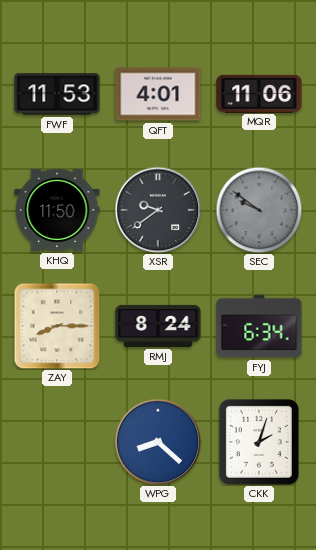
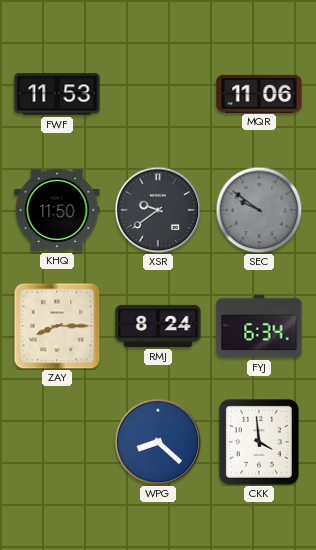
QFT: 4:01 -> none (158, 94)
CKK: 2:03 -> 3:59 (259, 442)
